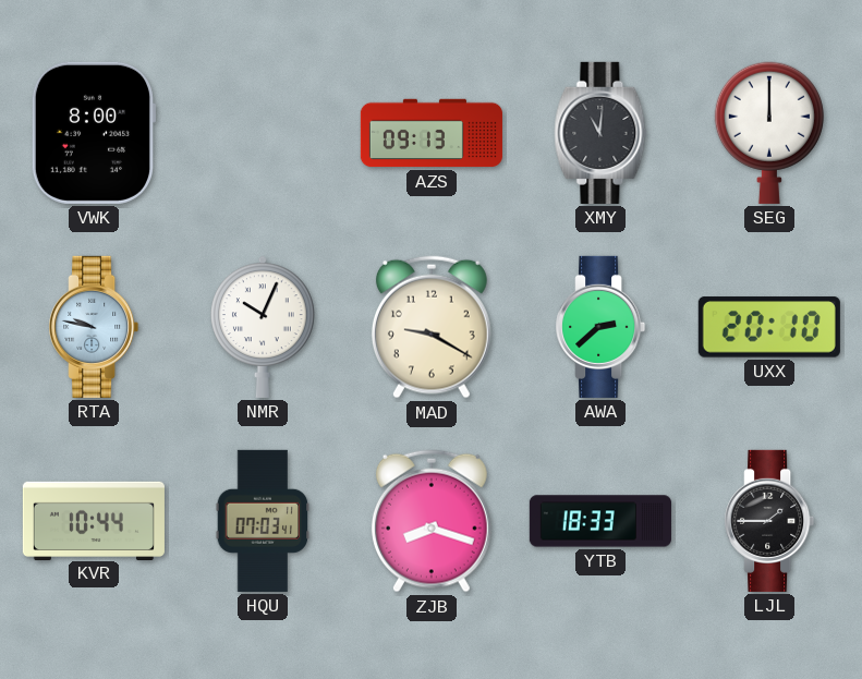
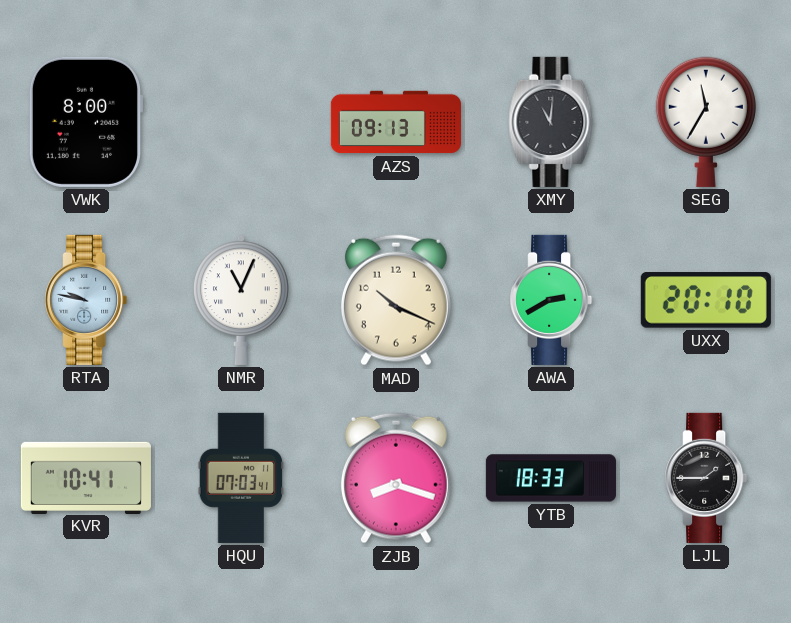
SEG: 12:00 -> 11:35 (706, 122)
NMR: 10:04 -> 11:04 (242, 300)
MAD: 9:20 -> 10:19 (396, 300)
AWA: 2:38 -> 2:40 (551, 300)
KVR: 10:44 -> 10:41 (86, 477)
